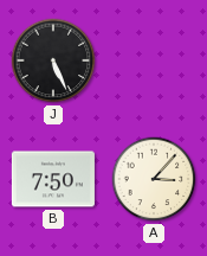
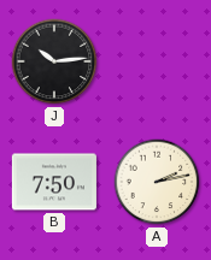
J: 5:26 -> 10:14 (54, 61)
A: 3:07 -> 2:13 (157, 182)
